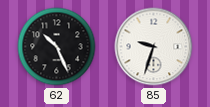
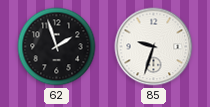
62: 10:26 -> 1:57 (57, 47)
